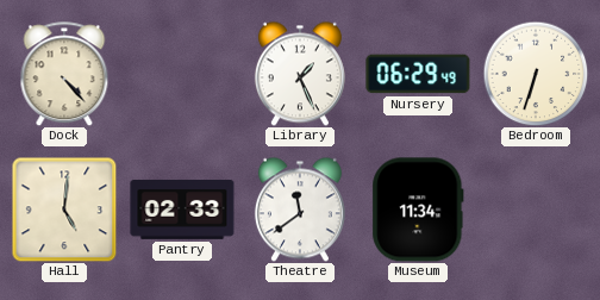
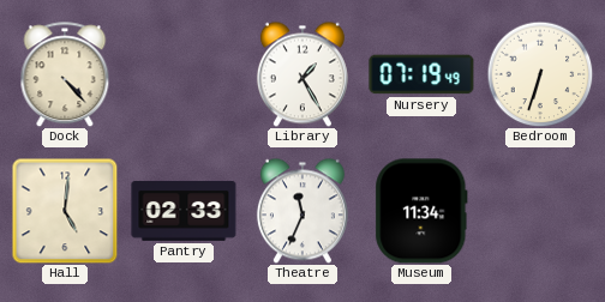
Library: 1:26 -> 1:25 (302, 74)
Nursery: 06:29 -> 07:19 (421, 74)
Theatre: 11:39 -> 11:34 (302, 211)
